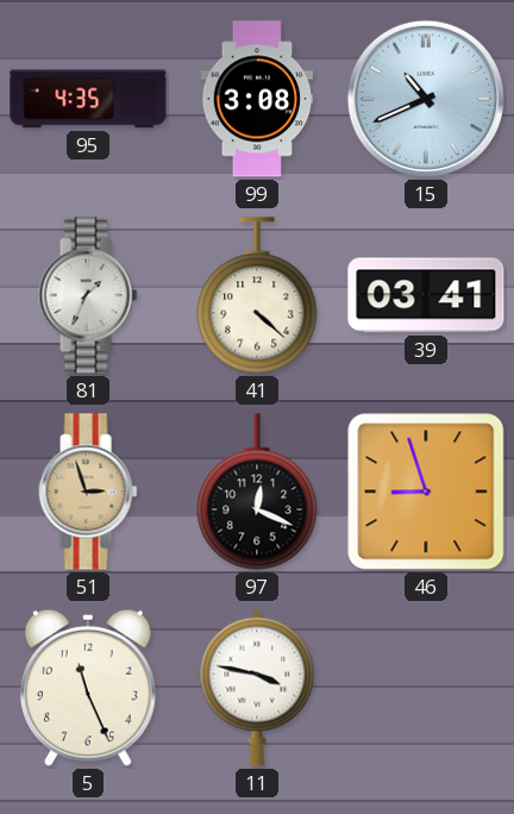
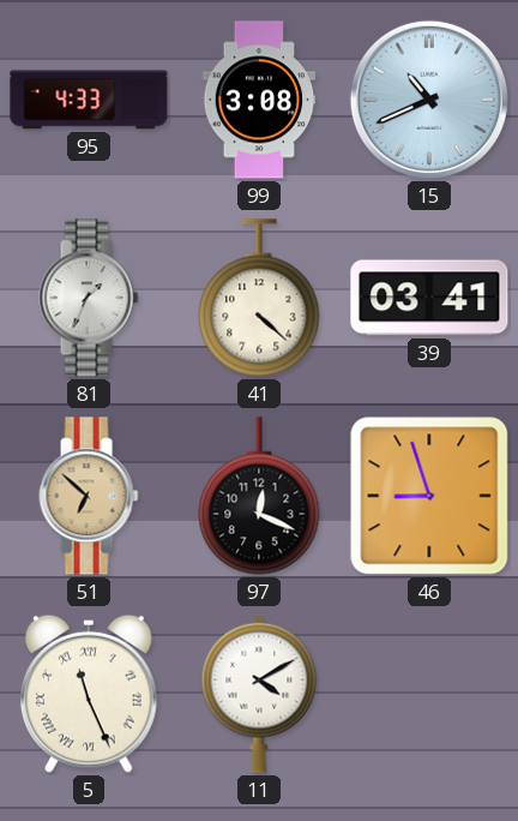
95: 4:35 -> 4:33 (89, 100)
51: 2:57 -> 6:52 (89, 496)
5 numerals: Arabic -> Roman (89, 694)
11: 3:47 -> 4:10 (259, 694)
